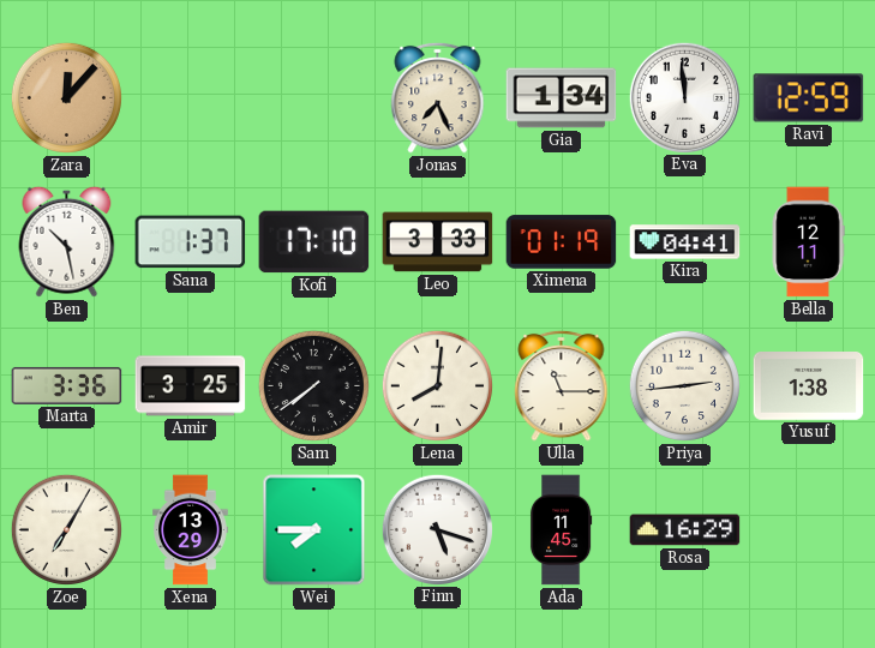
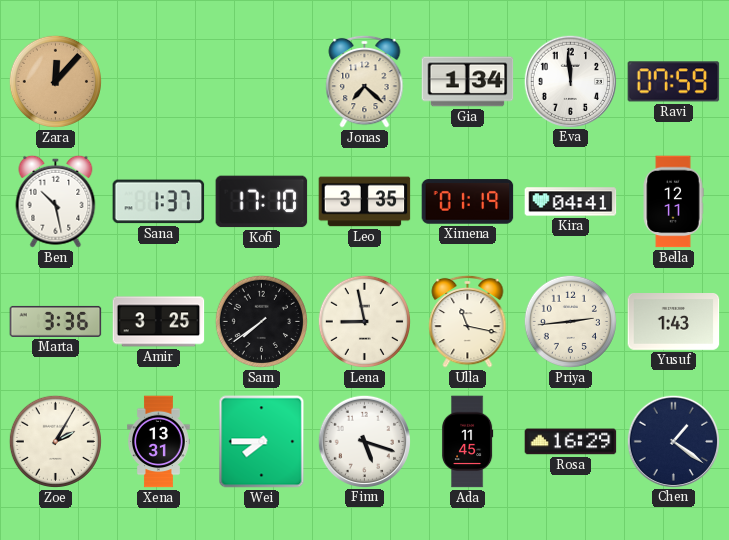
Jonas: 7:26 -> 7:22 (365, 81)
Ravi: 12:59 -> 07:59 (674, 82)
Leo: 3:33 -> 3:35 (365, 202)
Lena: 8:01 -> 8:58 (364, 321)
Ulla: 11:15 -> 11:17 (468, 321)
Yusuf: 1:38 -> 1:43 (674, 322)
Zoe: 7:05 -> 2:05 (55, 441)
Xena: 13:29 -> 13:31 (159, 442)
Chen: none -> 1:21 (673, 441)
